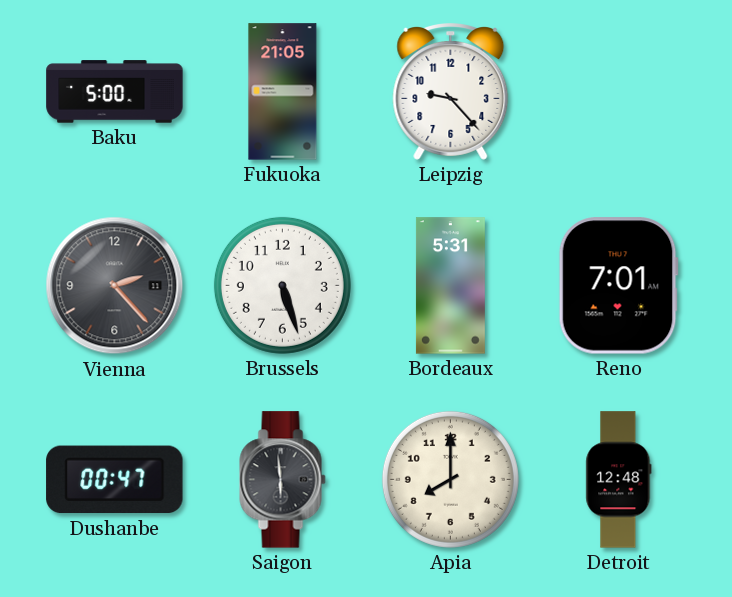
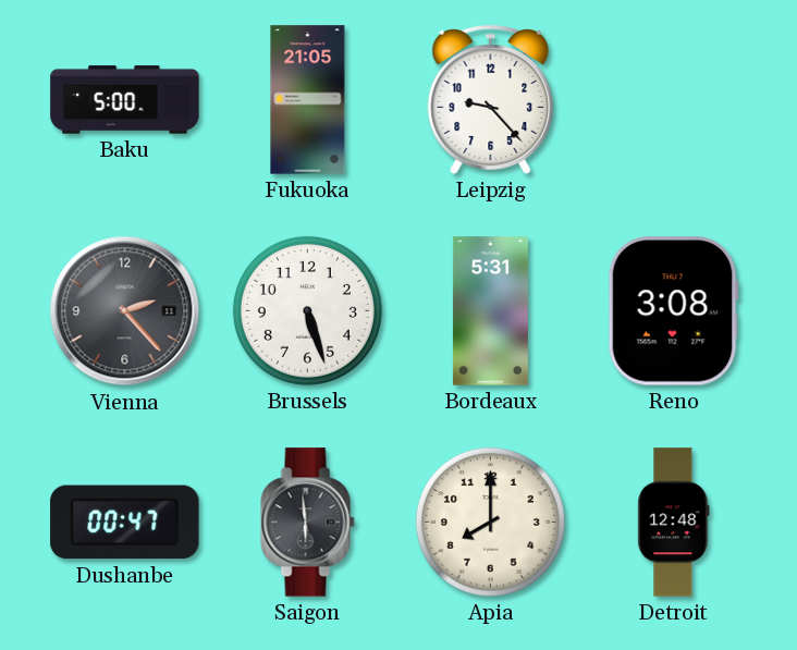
Reno: 7:01 -> 3:08 (673, 311)
